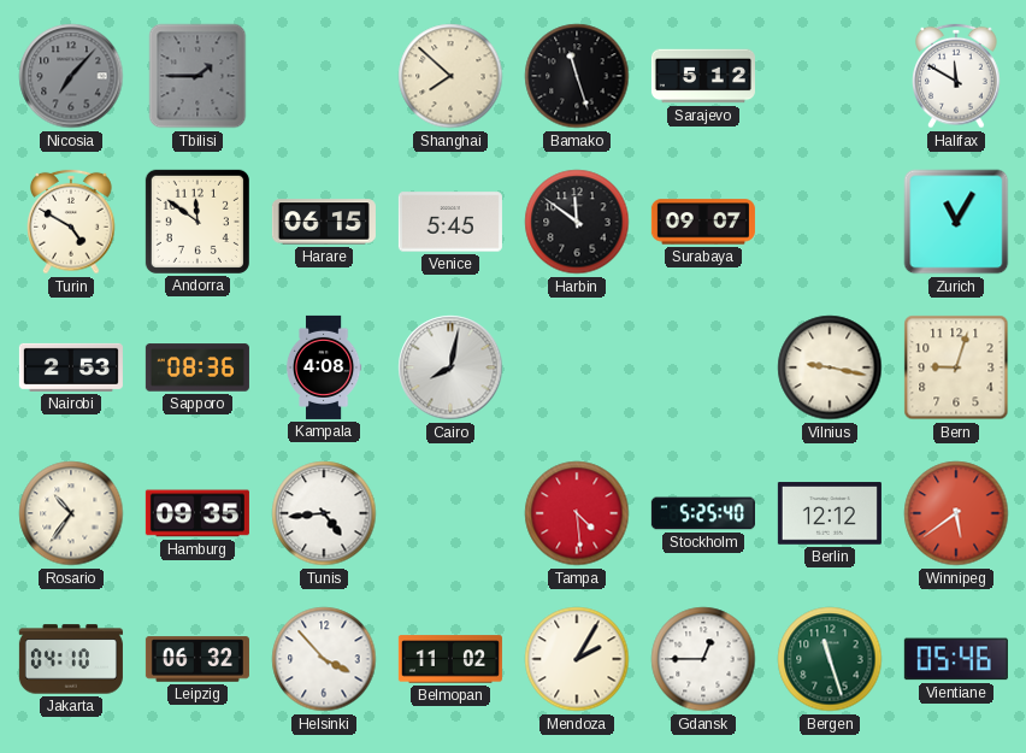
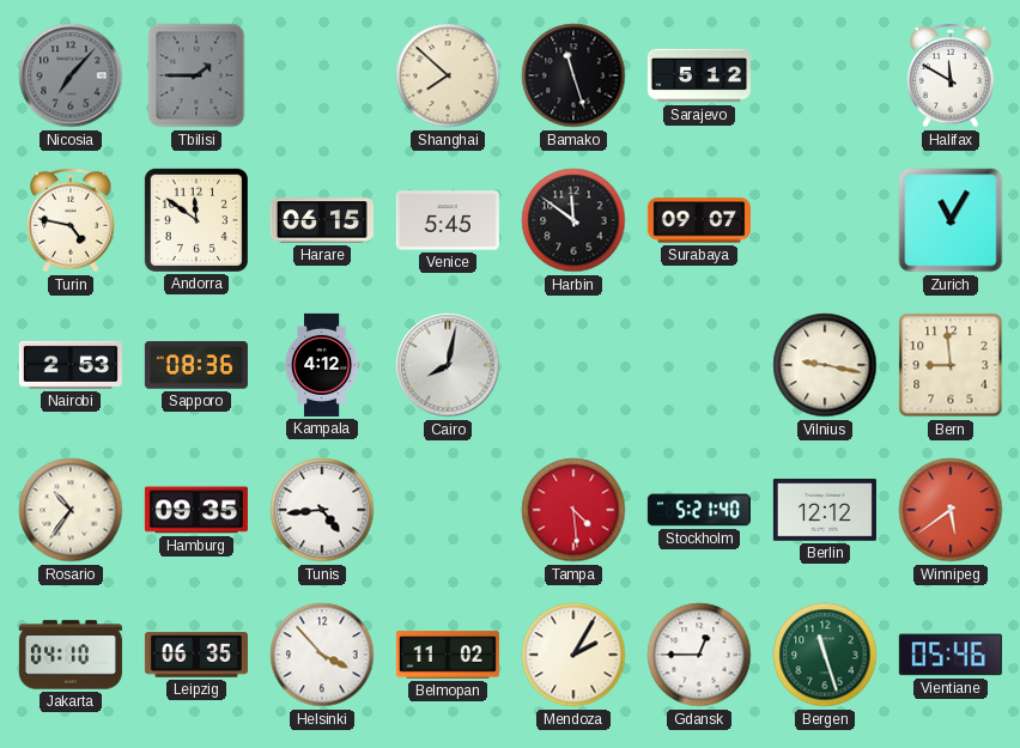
Turin: 4:50 -> 4:47 (71, 220)
Kampala: 4:08 -> 4:12 (322, 365)
Bern: 9:03 -> 8:59 (951, 365)
Stockholm: 5:25 -> 5:21 (699, 510)
Leipzig: 06:32 -> 06:35 (196, 655)
